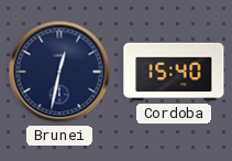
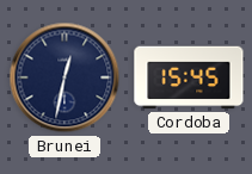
Cordoba: 15:40 -> 15:45 (189, 77)
